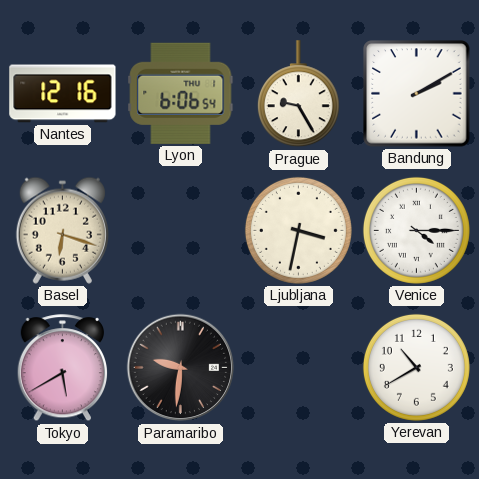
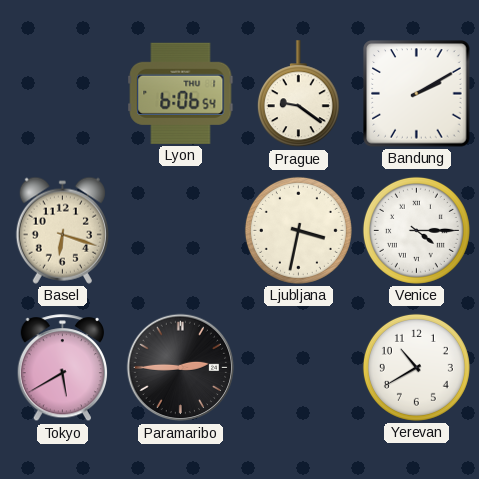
Nantes: 12:16 -> none (63, 94)
Prague: 9:25 -> 9:21 (298, 94)
Paramaribo: 9:31 -> 2:45 (181, 368)
